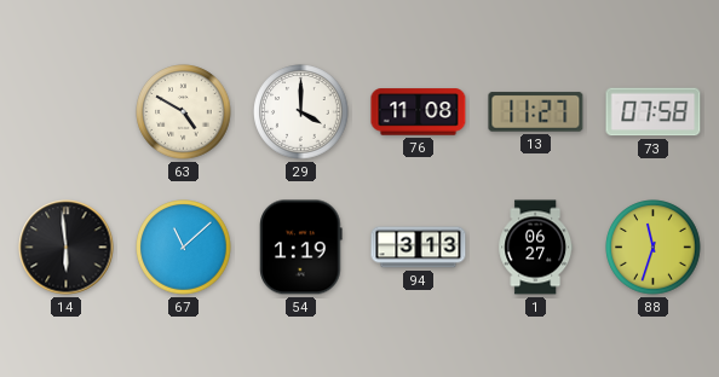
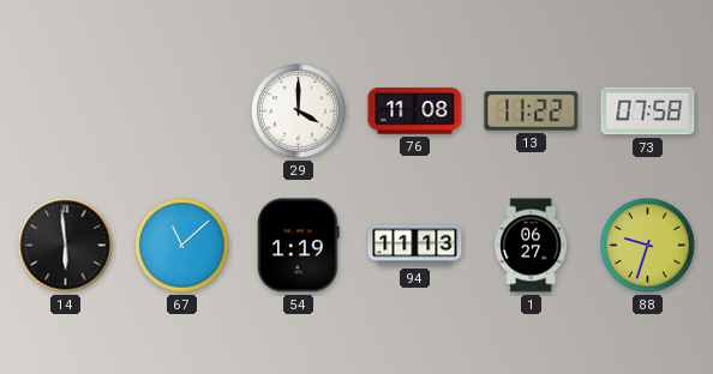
63: 4:50 -> none (184, 112)
13: 11:27 -> 11:22 (532, 111)
94: 3:13 -> 11:13 (415, 246)
88: 11:33 -> 9:33 (648, 246)
